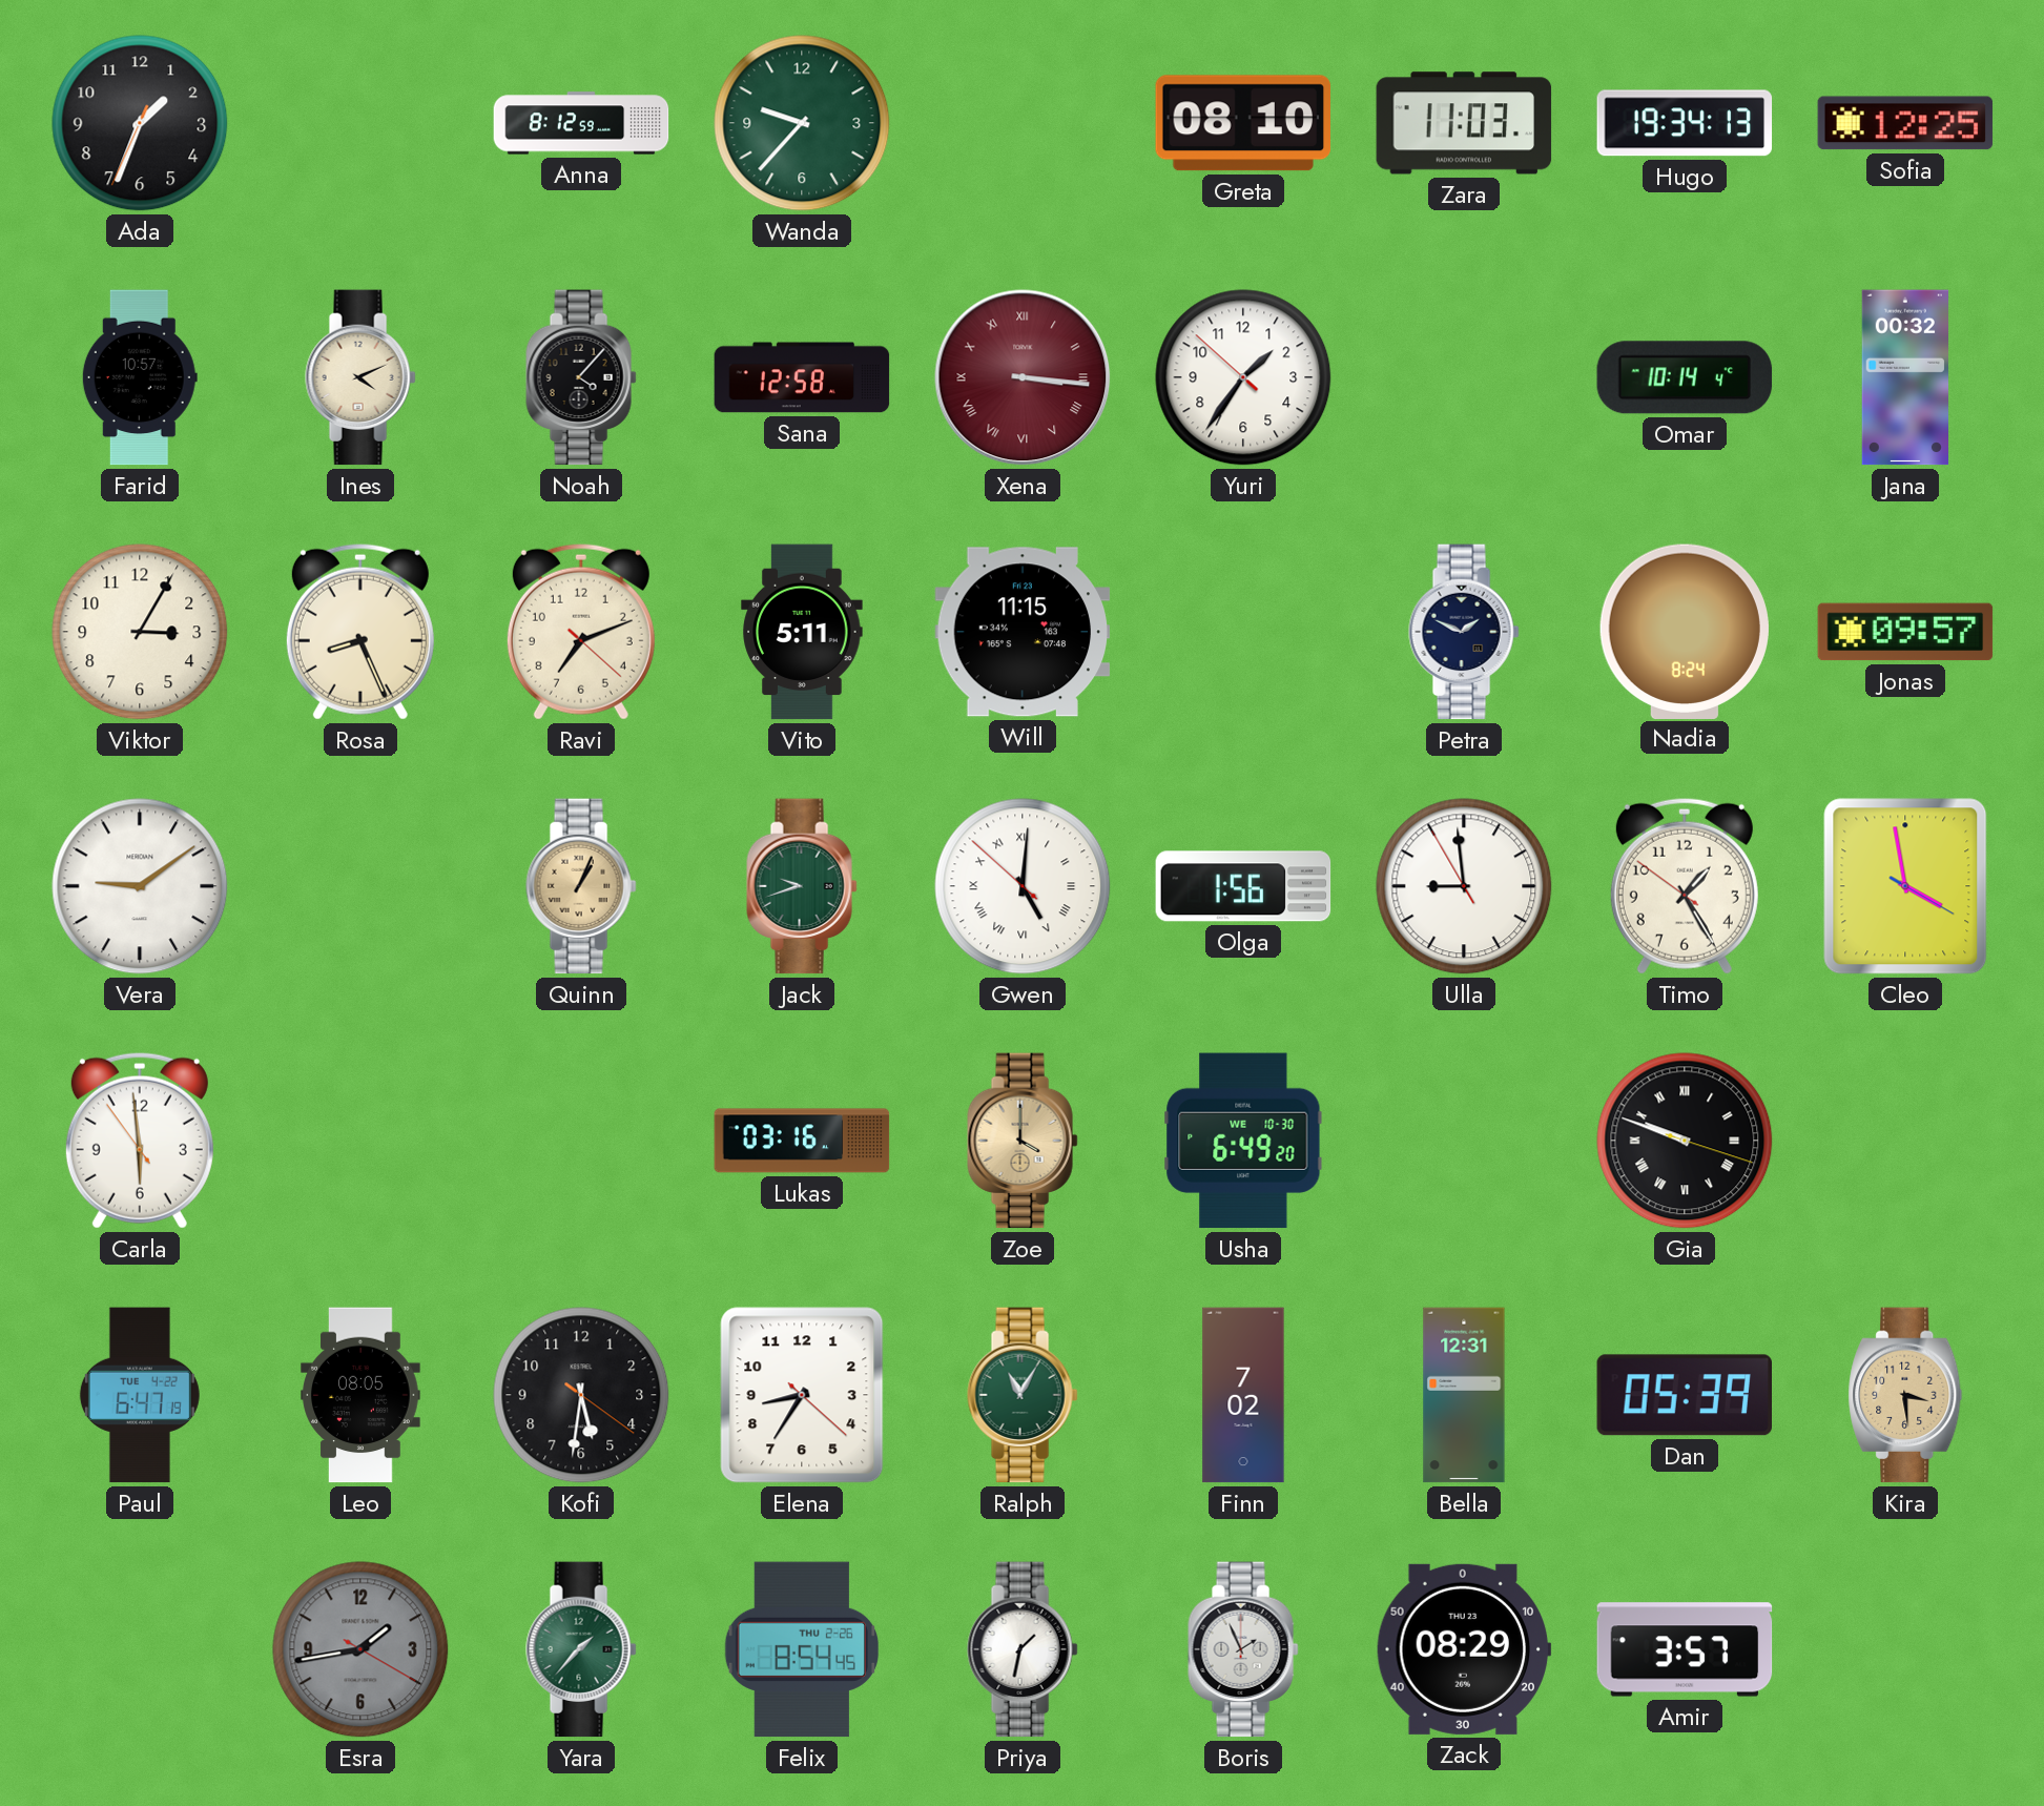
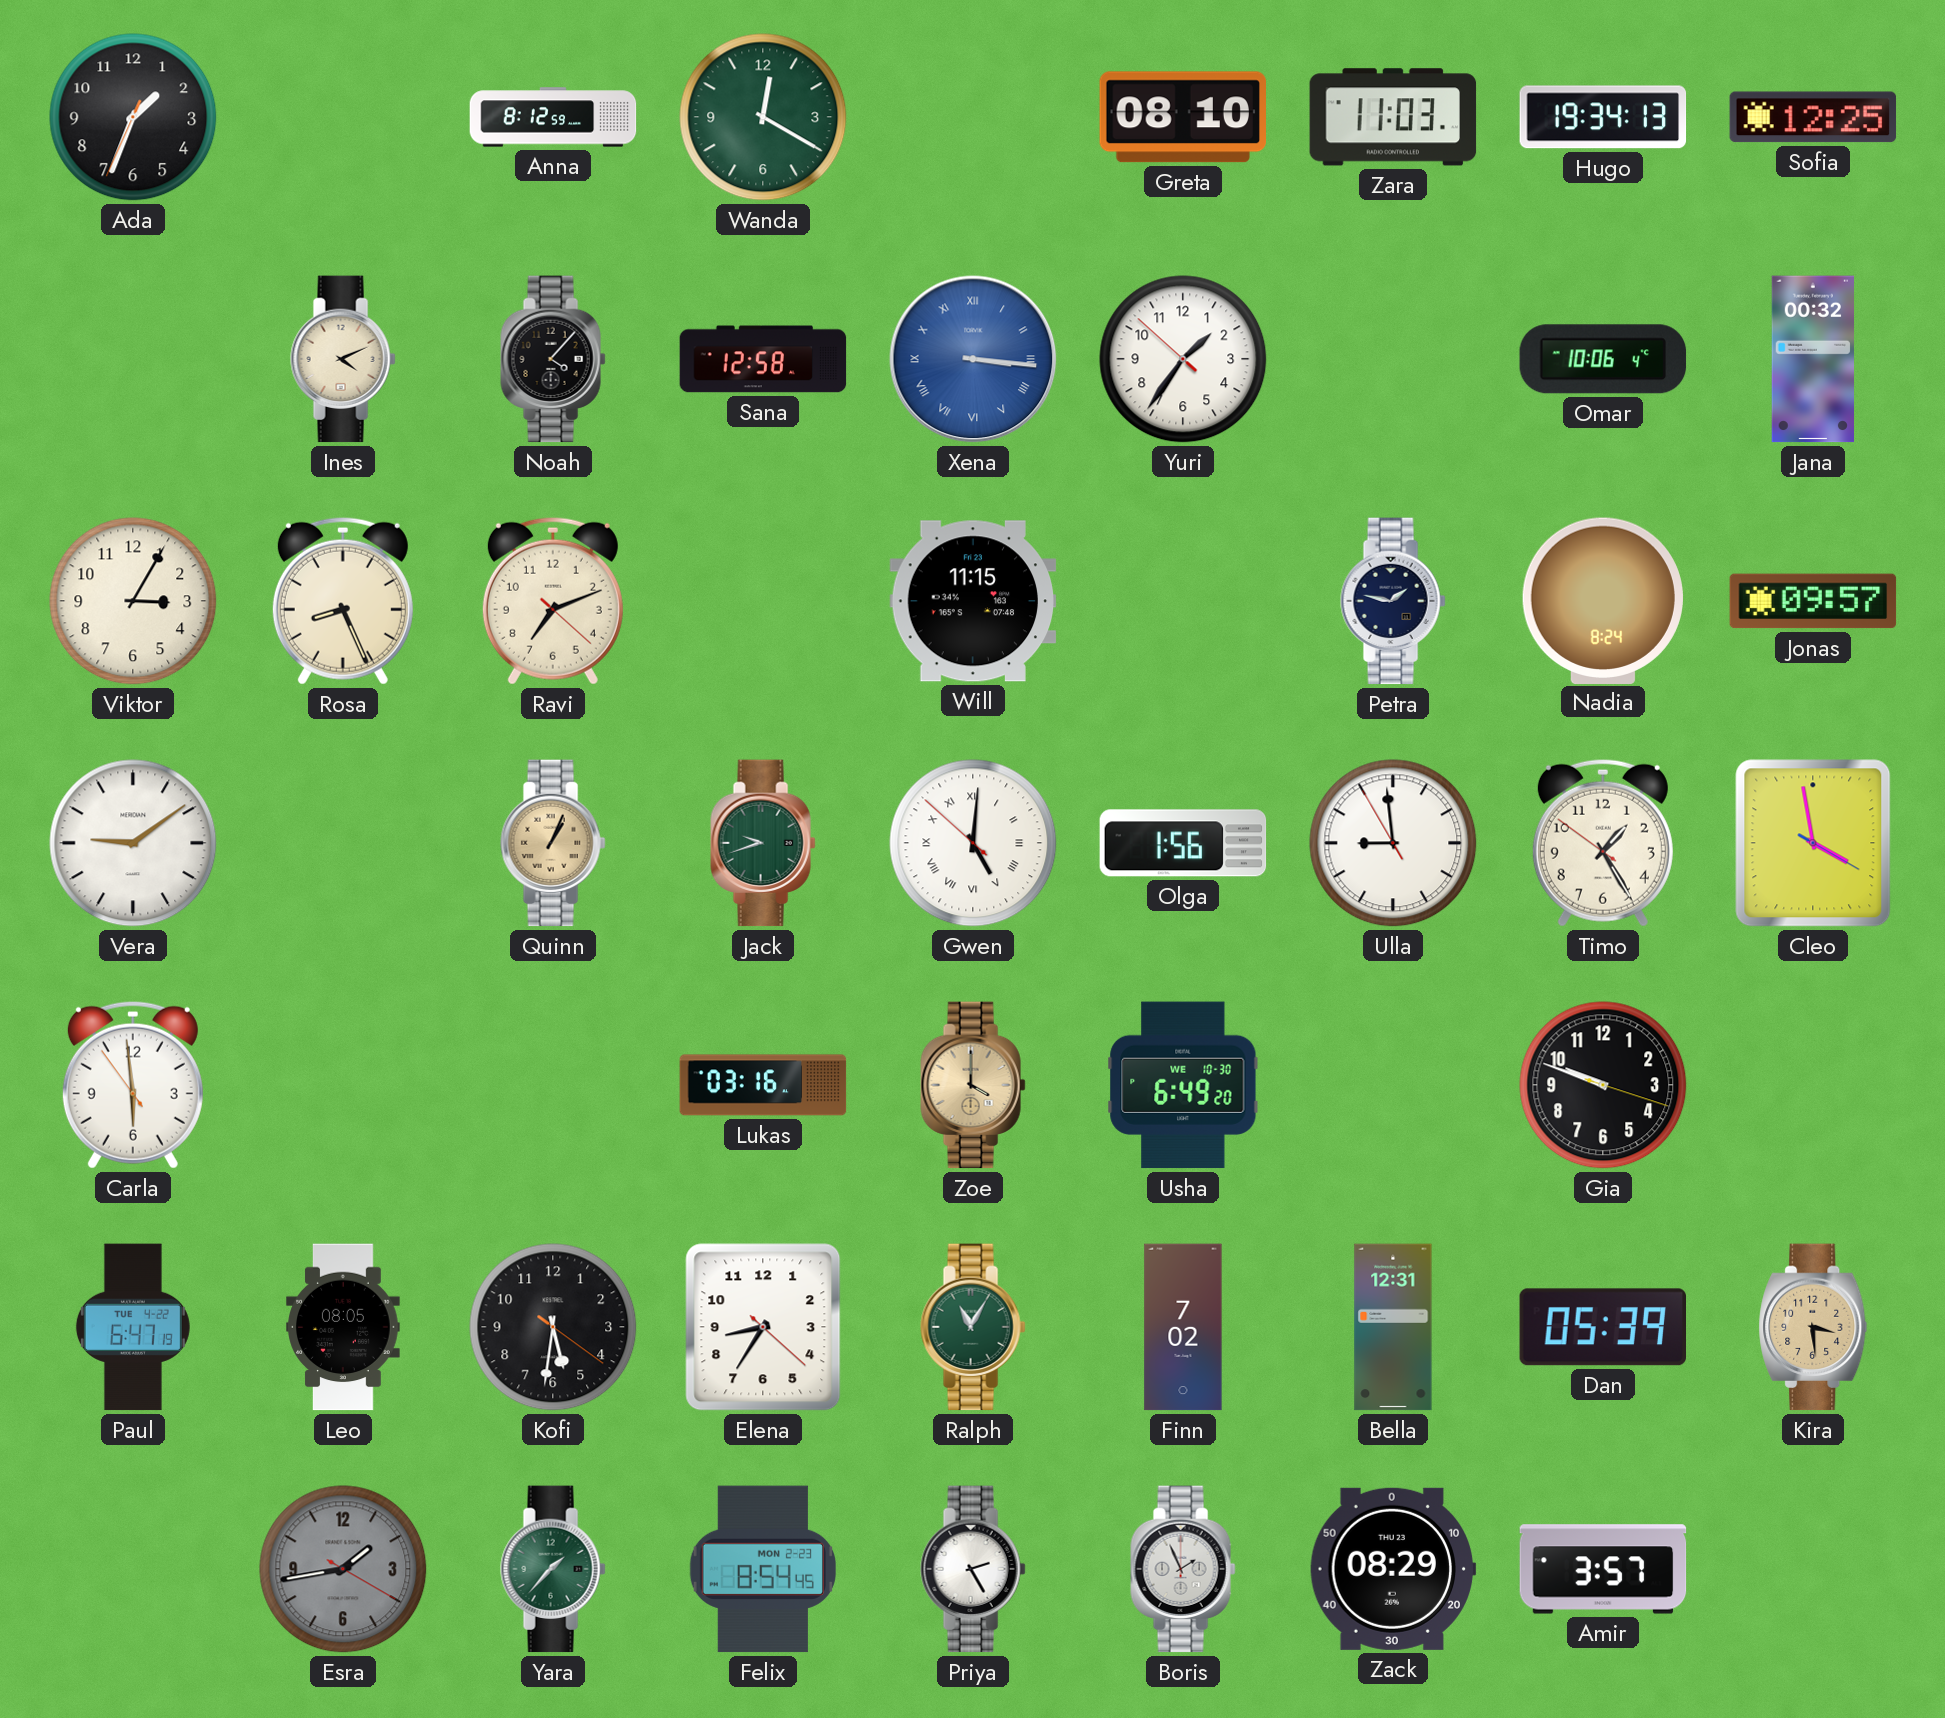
Wanda: 9:37 -> 12:20 (763, 117)
Farid: 10:57 -> none (140, 377)
Xena dial: burgundy -> blue (973, 359)
Omar: 10:14 -> 10:06 (1603, 359)
Vito: 5:11 -> none (802, 632)
Petra: 1:49 -> 1:47 (1393, 601)
Gia numerals: Roman -> Arabic (1603, 1085)
Felix date: THU 2-26 -> MON 2-23 (762, 1569)
Priya: 1:32 -> 2:25 (973, 1569)
